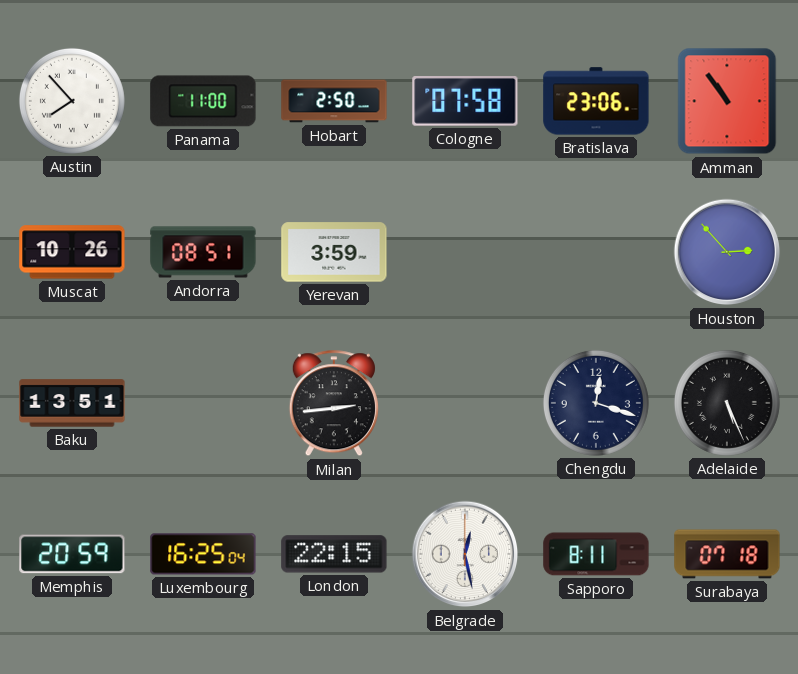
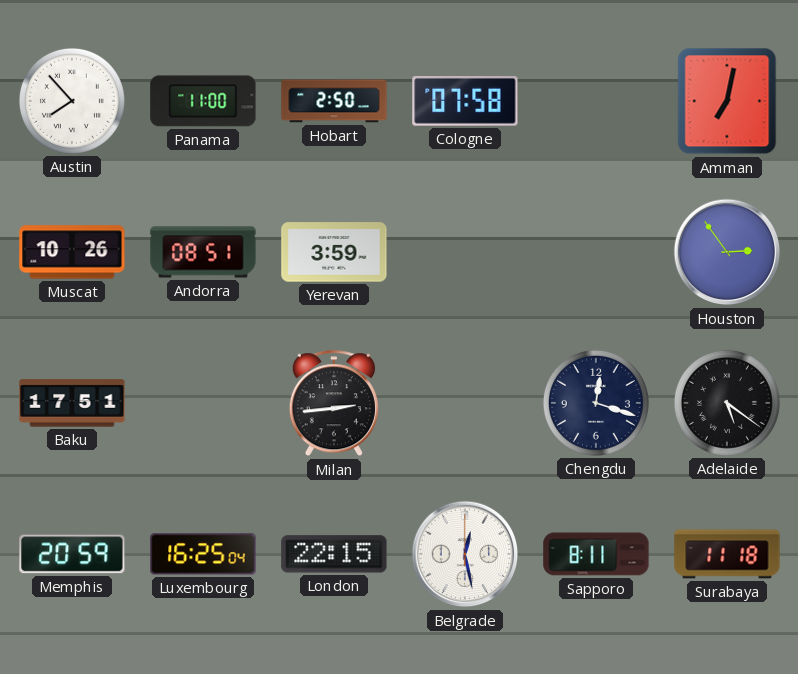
Bratislava: 23:06 -> none (596, 101)
Amman: 10:54 -> 7:02 (727, 101)
Houston: 2:53 -> 2:54 (727, 252)
Baku: 13:51 -> 17:51 (72, 403)
Adelaide: 5:26 -> 5:21 (727, 403)
Surabaya: 07:18 -> 11:18 (727, 554)
